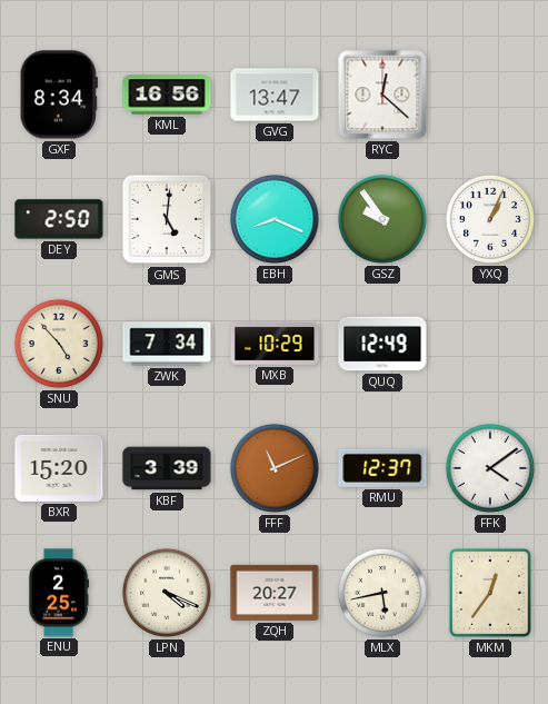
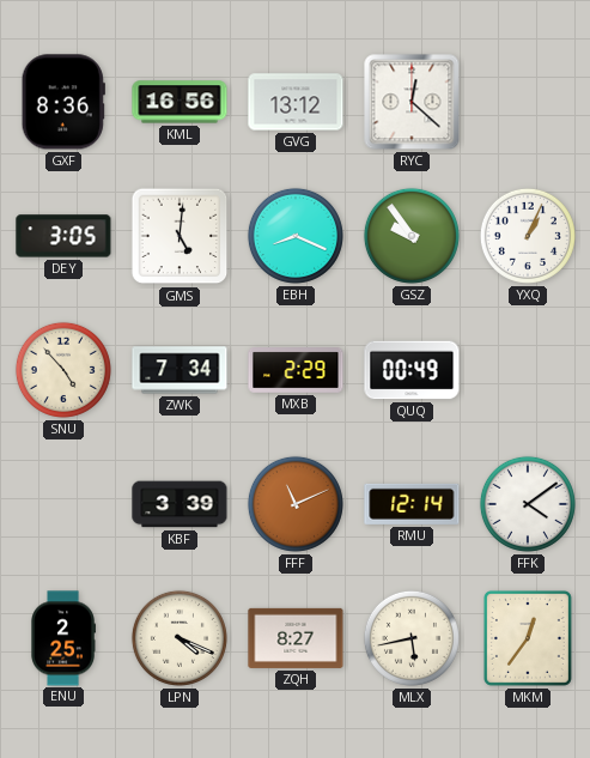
GXF: 8:34 -> 8:36 (63, 102)
GVG: 13:47 -> 13:12 (296, 102)
DEY: 2:50 -> 3:05 (63, 236)
MXB: 10:29 -> 2:29 (296, 370)
QUQ: 12:49 -> 00:49 (412, 370)
BXR: 15:20 -> none (59, 468)
RMU: 12:37 -> 12:14 (412, 504)
ZQH: 20:27 -> 8:27 (296, 638)
